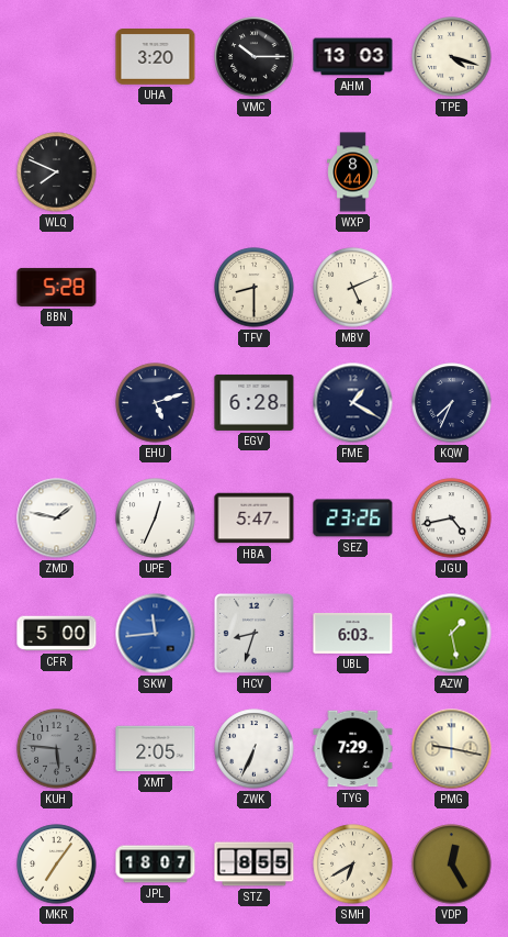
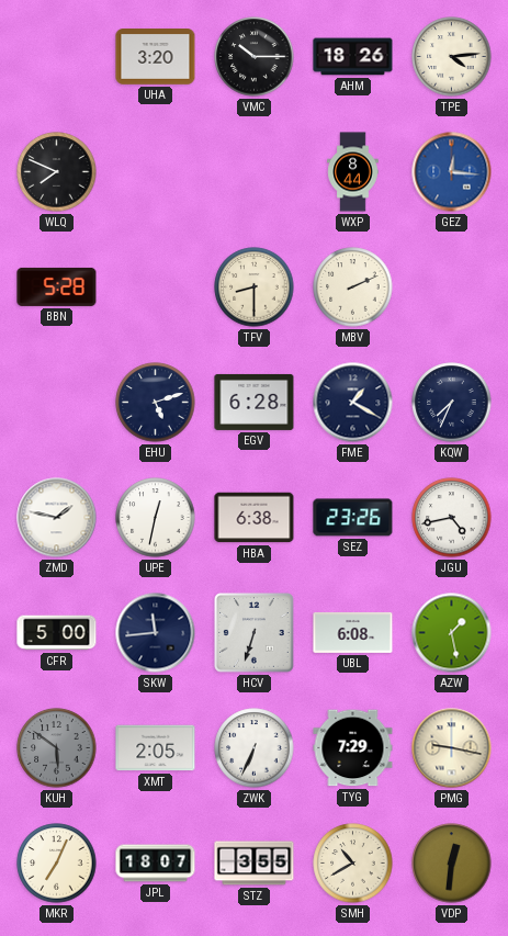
AHM: 13:03 -> 18:26 (353, 57)
TPE: 4:18 -> 4:14 (452, 57)
GEZ: none -> 12:16 (452, 172)
MBV: 5:11 -> 2:11 (353, 287)
UPE: 12:34 -> 12:32 (156, 518)
HBA: 5:47 -> 6:38 (255, 518)
SKW dial: blue -> navy (156, 633)
HCV: 8:33 -> 6:33 (255, 633)
UBL: 6:03 -> 6:08 (353, 632)
KUH: 5:46 -> 5:51 (57, 748)
MKR: 7:06 -> 7:04 (57, 864)
STZ: 8:55 -> 3:55 (255, 864)
SMH: 6:40 -> 10:40 (353, 864)
VDP: 12:25 -> 12:31 (452, 864)
